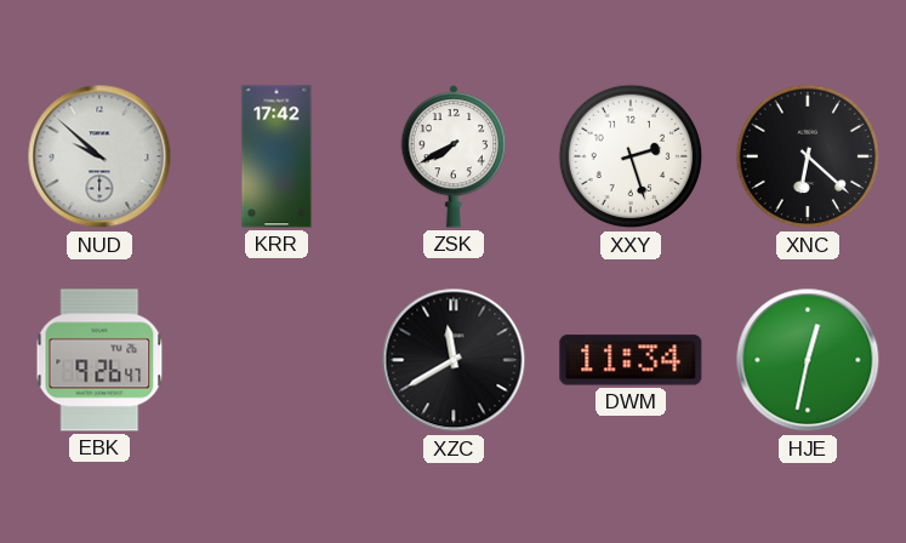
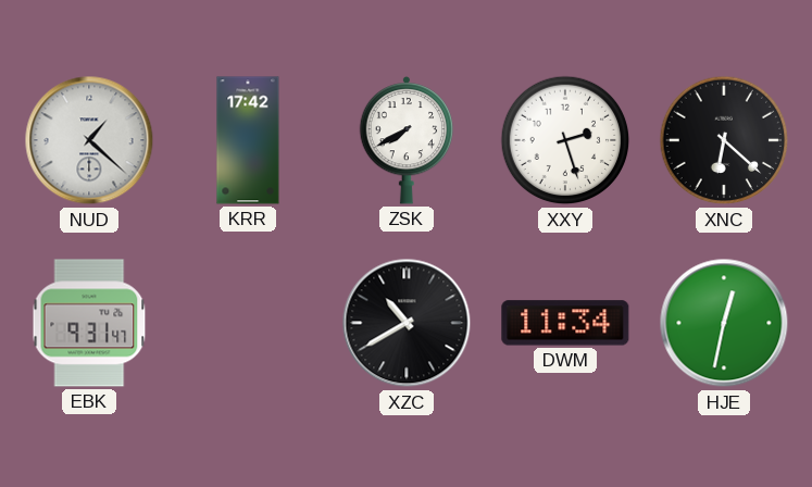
NUD: 9:52 -> 1:22 (89, 140)
EBK: 9:26 -> 9:31 (89, 323)
XZC: 11:40 -> 10:40 (407, 323)
